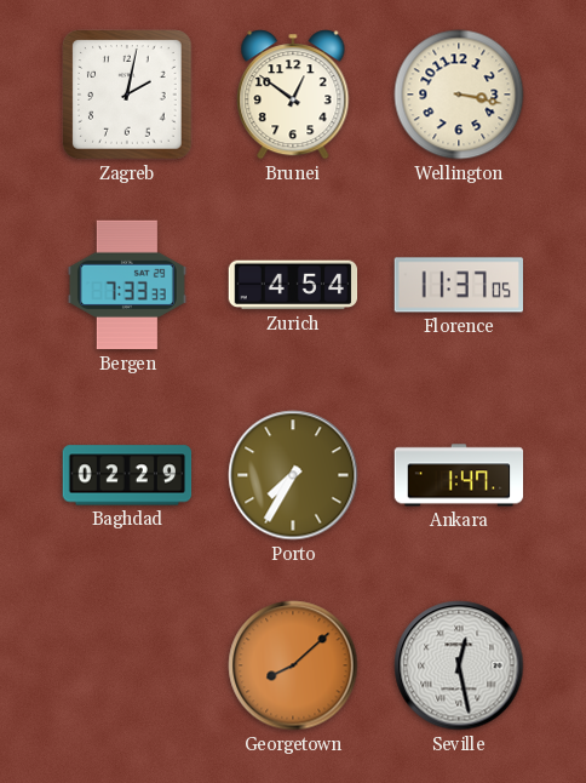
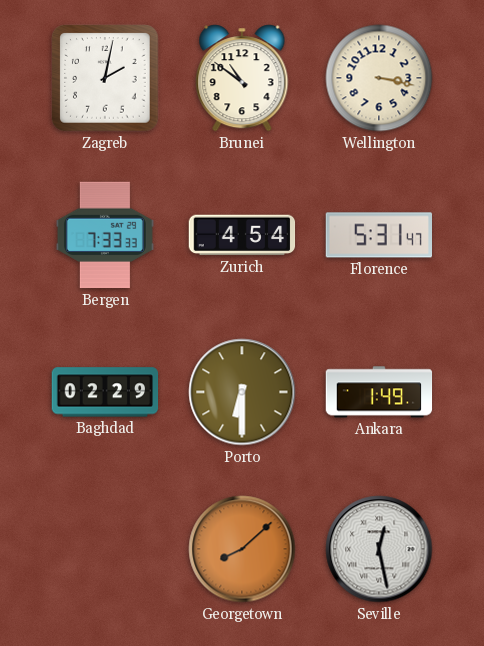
Brunei: 12:51 -> 10:51 (242, 78)
Florence: 11:37 -> 5:31 (378, 235)
Porto: 7:35 -> 6:30 (242, 392)
Ankara: 1:47 -> 1:49 (379, 392)
